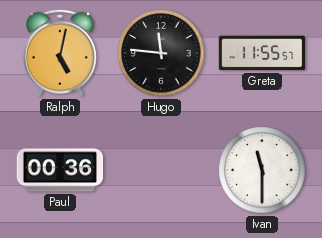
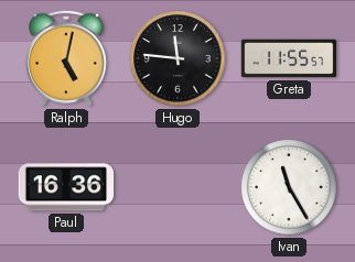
Paul: 00:36 -> 16:36 (66, 187)
Ivan: 11:30 -> 11:25 (289, 187)
